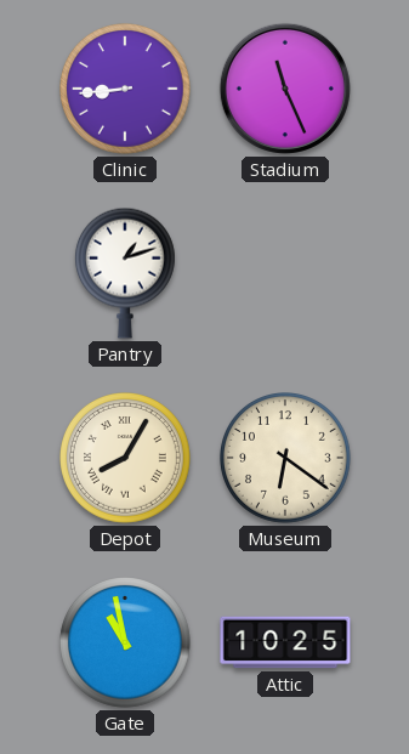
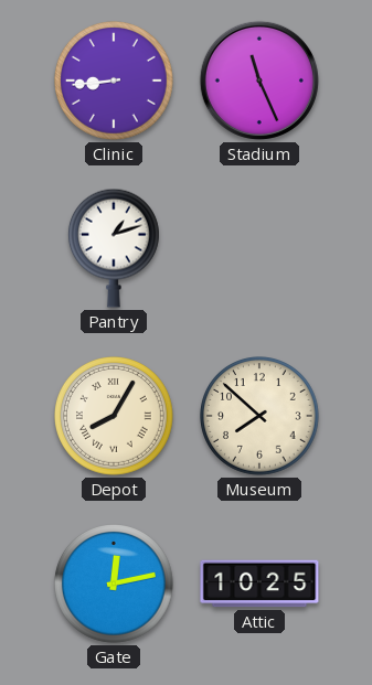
Museum: 6:21 -> 7:52 (261, 417)
Gate: 10:58 -> 12:13 (115, 585)
